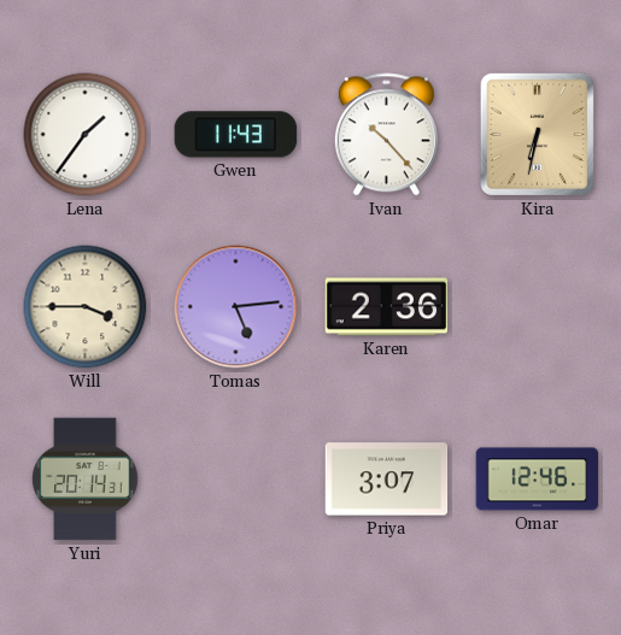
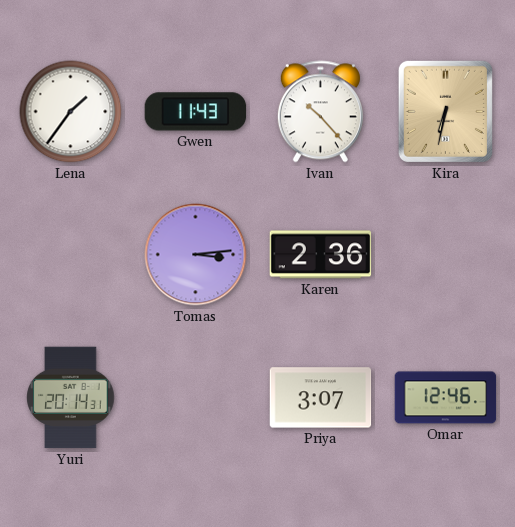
Will: 3:45 -> none (86, 307)
Tomas: 5:14 -> 3:14 (196, 255)
